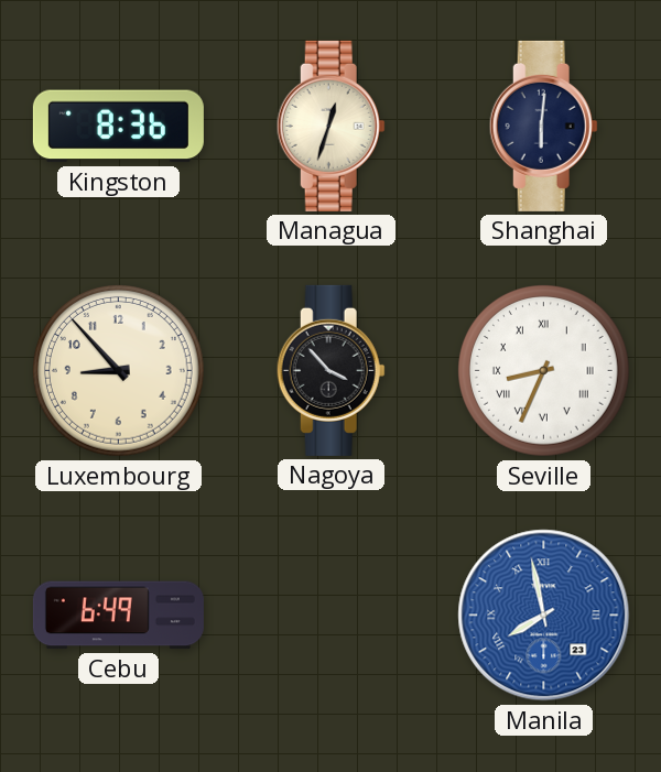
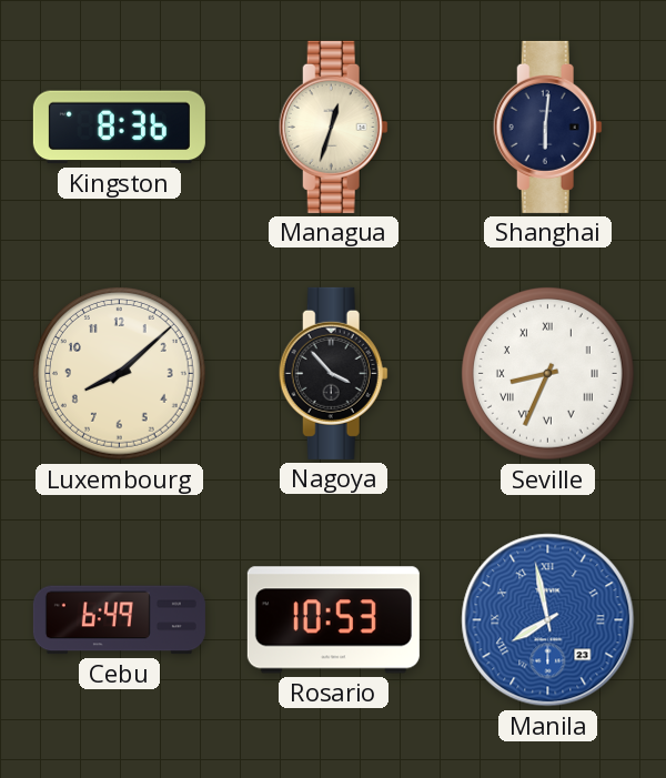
Luxembourg: 8:53 -> 8:08 (120, 374)
Rosario: none -> 10:53 (333, 620)
